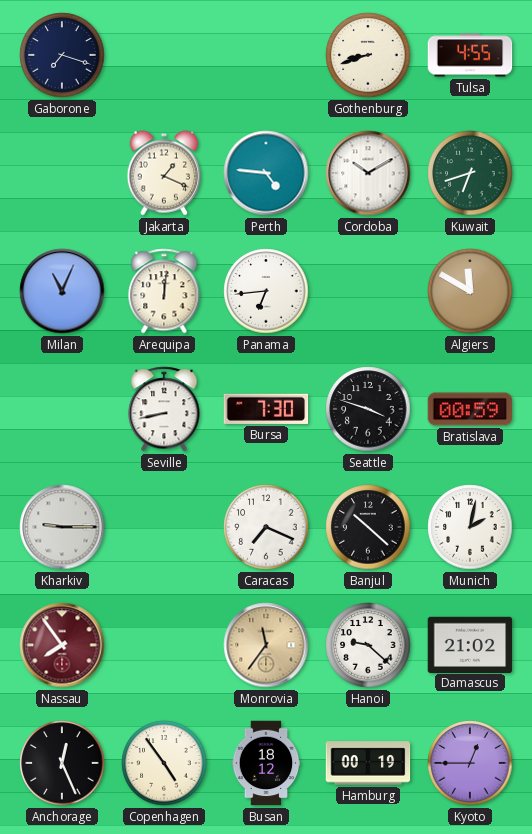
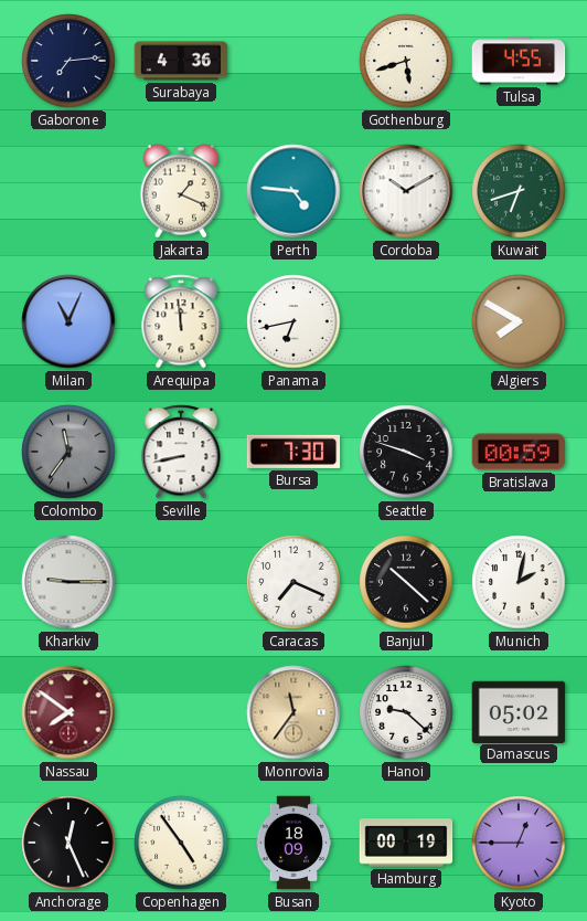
Gaborone: 7:18 -> 7:14 (68, 61)
Surabaya: none -> 4:36 (181, 61)
Gothenburg: 8:42 -> 5:42 (406, 61)
Arequipa: 12:01 -> 11:59 (181, 321)
Panama: 6:44 -> 6:43 (293, 321)
Algiers: 11:50 -> 7:50 (519, 321)
Colombo: none -> 11:36 (68, 452)
Nassau: 7:54 -> 7:51 (68, 712)
Damascus: 21:02 -> 05:02 (519, 711)
Busan: 18:12 -> 18:09 (293, 843)
